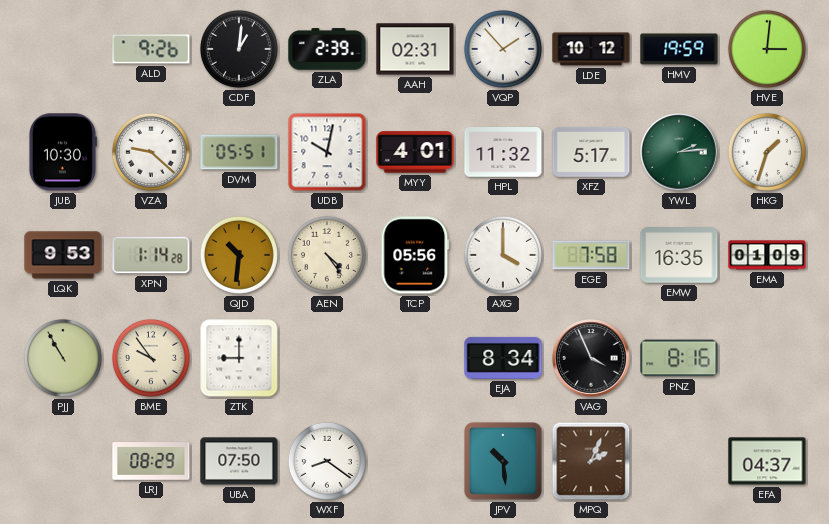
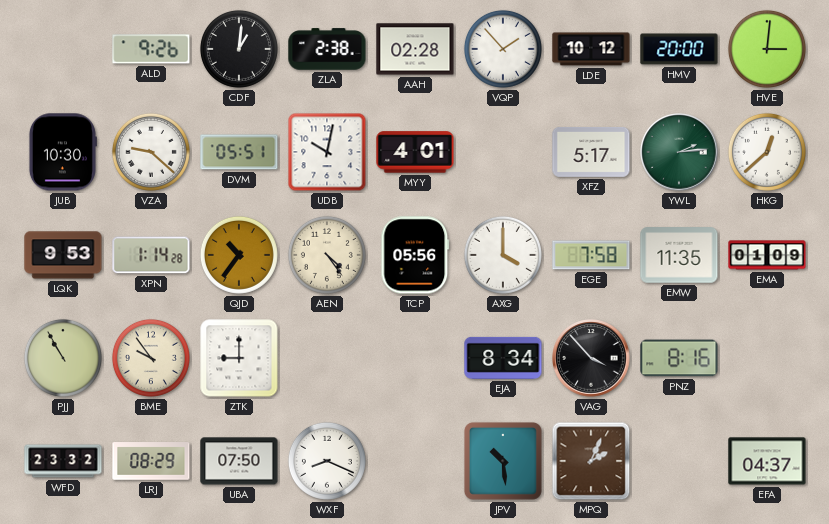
ZLA: 2:39 -> 2:38 (327, 49)
AAH: 02:31 -> 02:28 (415, 49)
HMV: 19:59 -> 20:00 (679, 49)
HPL: 11:32 -> none (503, 152)
HKG: 1:33 -> 12:38 (767, 152)
QJD: 10:31 -> 10:36 (239, 255)
EMW: 16:35 -> 11:35 (679, 255)
VAG: 3:56 -> 3:53 (591, 358)
WFD: none -> 23:32 (63, 461)
WXF: 8:21 -> 8:19 (327, 461)
